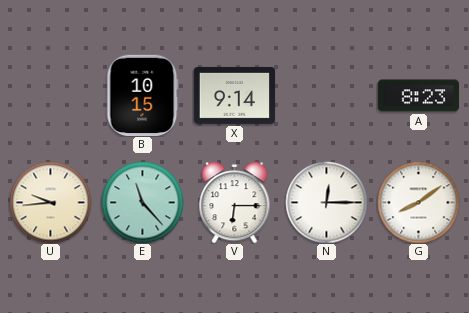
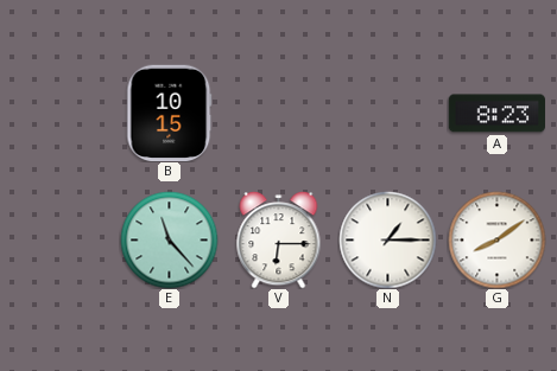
X: 9:14 -> none (234, 95)
U: 9:44 -> none (50, 202)
N: 12:15 -> 1:15 (387, 239)
